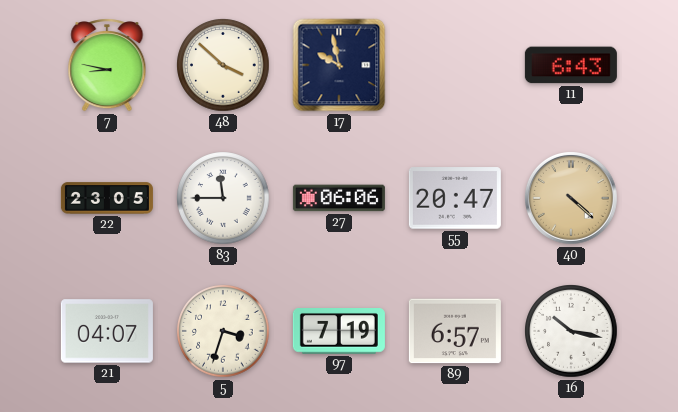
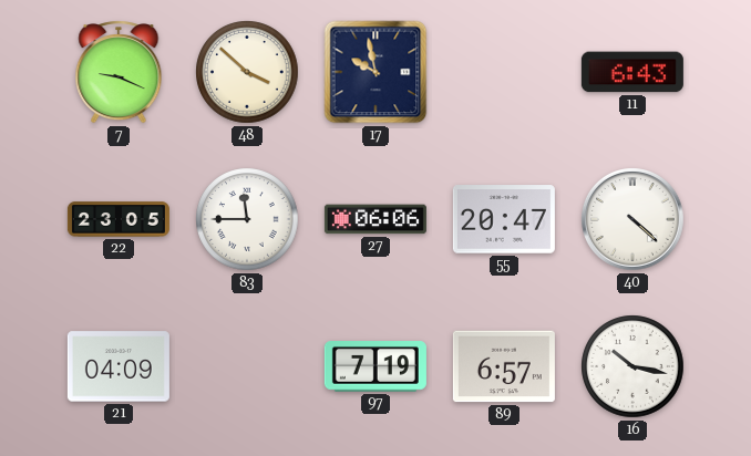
7: 8:47 -> 9:19 (119, 72)
40 dial: champagne -> white (634, 220)
21: 04:07 -> 04:09 (119, 366)
5: 3:33 -> none (223, 331)
